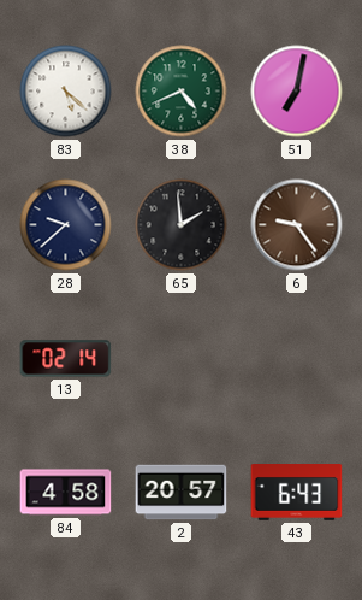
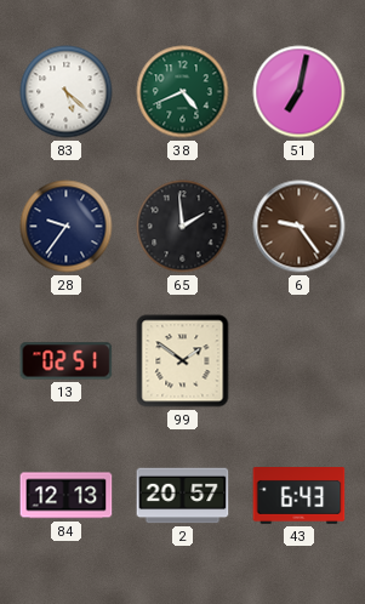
28: 9:38 -> 9:36 (67, 227)
13: 02:14 -> 02:51 (67, 361)
99: none -> 1:51 (183, 361)
84: 4:58 -> 12:13 (67, 496)
